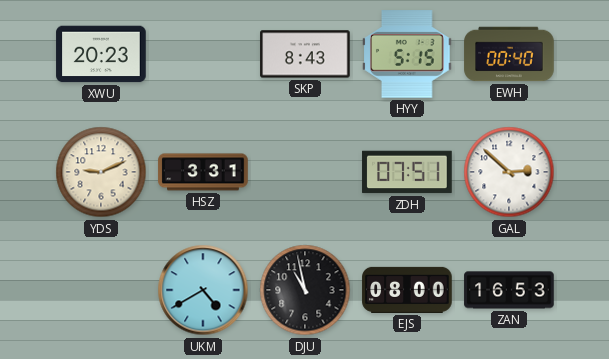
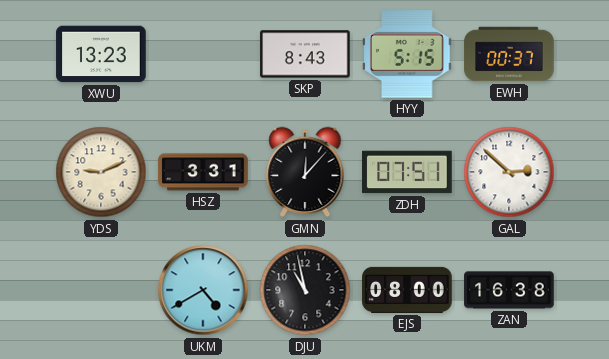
XWU: 20:23 -> 13:23 (101, 54)
EWH: 00:40 -> 00:37 (509, 54)
GMN: none -> 12:07 (305, 172)
ZAN: 16:53 -> 16:38 (509, 290)
